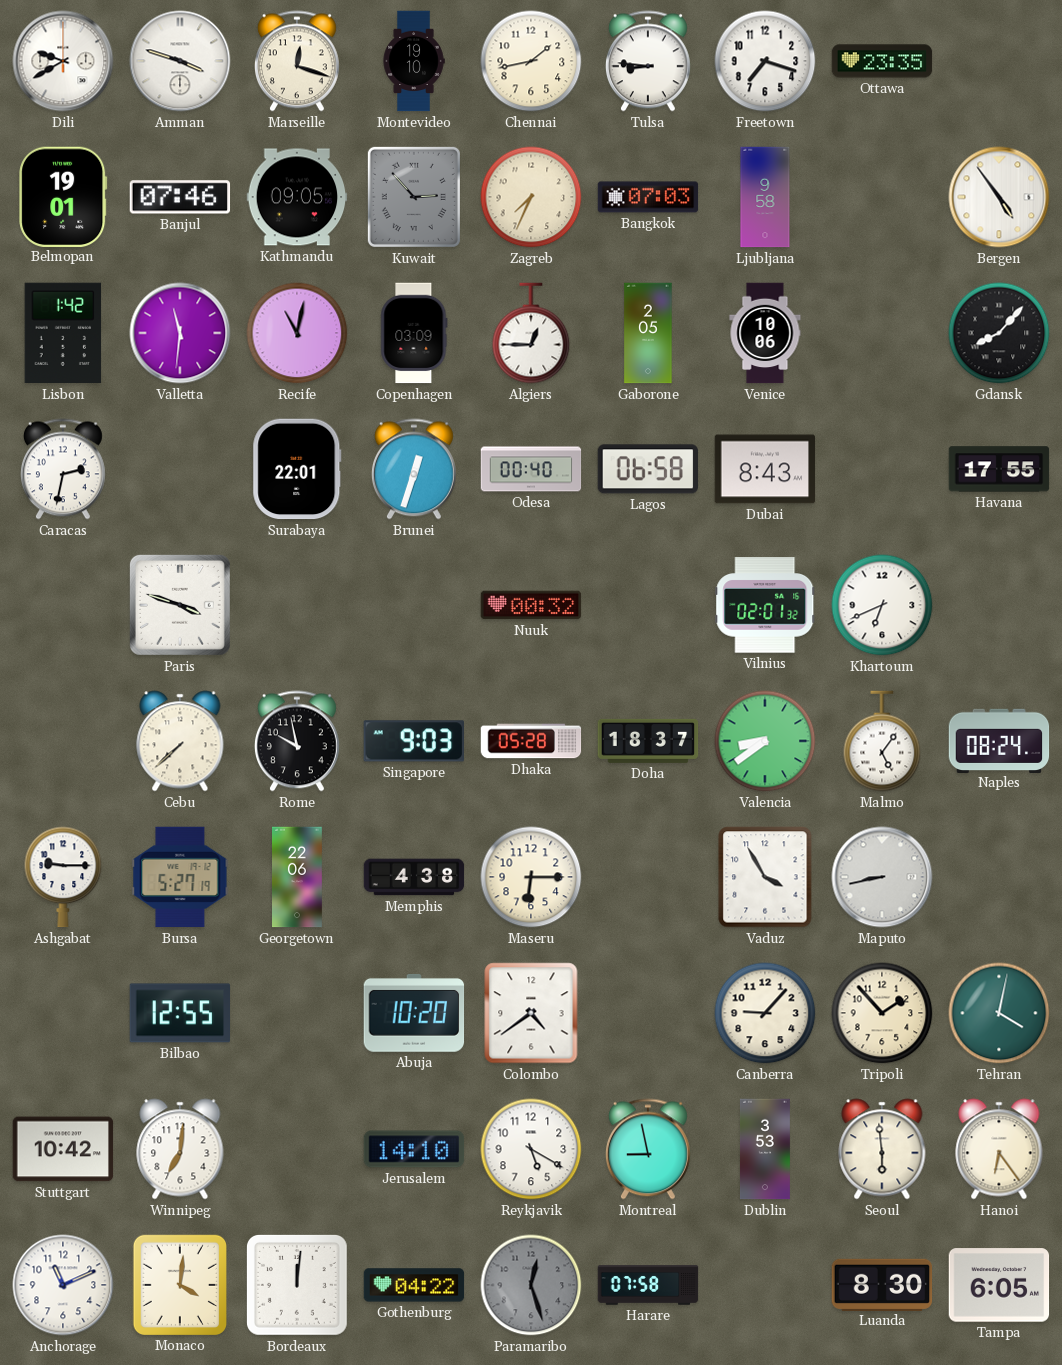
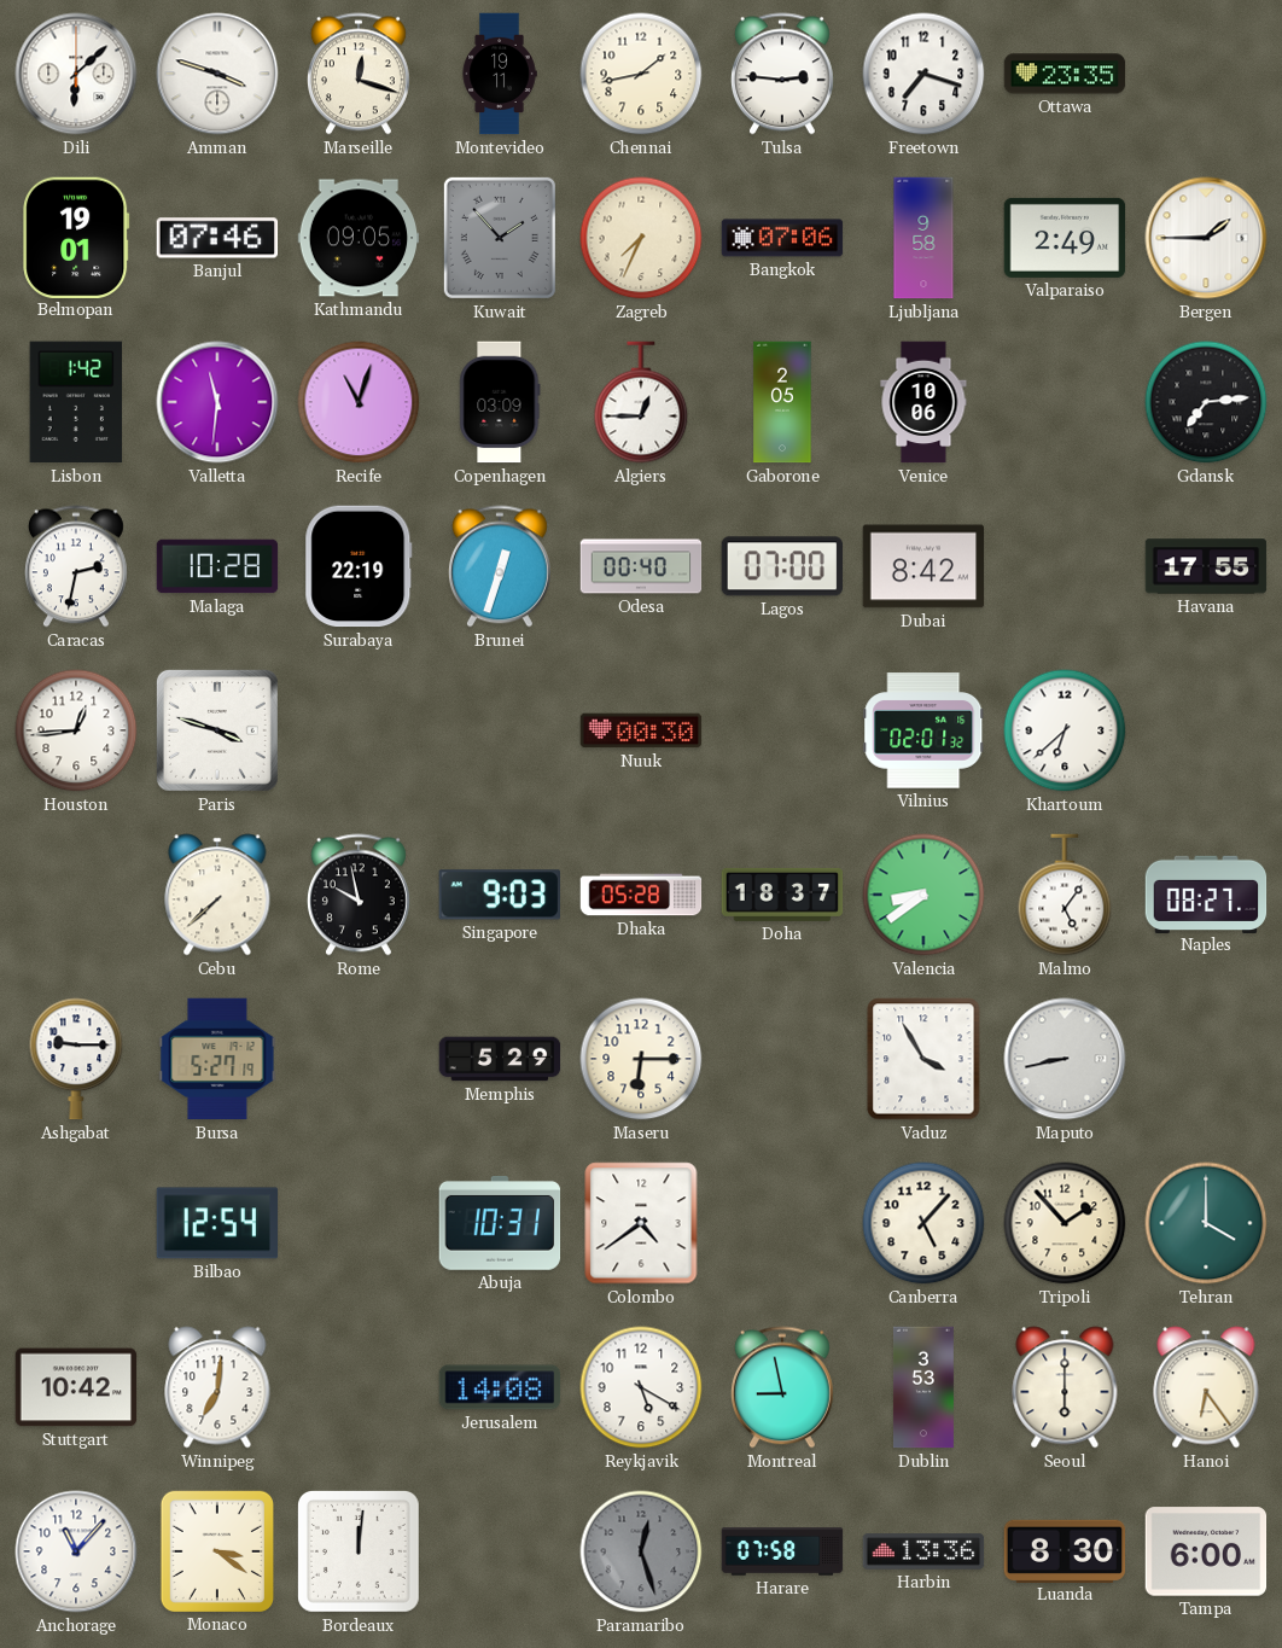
Dili: 9:40 -> 6:08 (76, 74)
Montevideo: 19:10 -> 19:11 (500, 74)
Tulsa: 8:46 -> 2:46 (782, 74)
Kuwait: 2:53 -> 1:53 (500, 238)
Bangkok: 07:03 -> 07:06 (782, 238)
Valparaiso: none -> 2:49 (1065, 238)
Bergen: 4:54 -> 1:45 (1206, 238)
Recife: 11:02 -> 11:03 (359, 402)
Gdansk: 8:07 -> 7:14 (1206, 402)
Malaga: none -> 10:28 (217, 566)
Surabaya: 22:01 -> 22:19 (359, 566)
Lagos: 06:58 -> 07:00 (781, 566)
Dubai: 8:43 -> 8:42 (923, 566)
Houston: none -> 12:44 (76, 730)
Nuuk: 00:32 -> 00:30 (641, 730)
Khartoum: 6:41 -> 6:38 (1065, 730)
Naples: 08:24 -> 08:27 (1206, 893)
Georgetown: 22:06 -> none (298, 877)
Memphis: 4:38 -> 5:29 (500, 1059)
Bilbao: 12:55 -> 12:54 (217, 1223)
Abuja: 10:20 -> 10:31 (500, 1223)
Canberra: 9:07 -> 5:07 (923, 1223)
Tehran: 4:02 -> 4:00 (1206, 1223)
Jerusalem: 14:10 -> 14:08 (500, 1387)
Seoul: 5:59 -> 6:00 (1065, 1387)
Anchorage: 11:11 -> 11:07 (76, 1551)
Monaco: 4:01 -> 3:21 (216, 1550)
Gothenburg: 04:22 -> none (414, 1285)
Harbin: none -> 13:36 (923, 1551)
Tampa: 6:05 -> 6:00 (1206, 1551)
